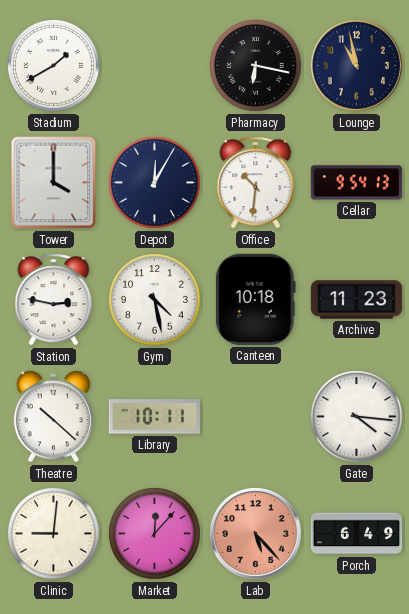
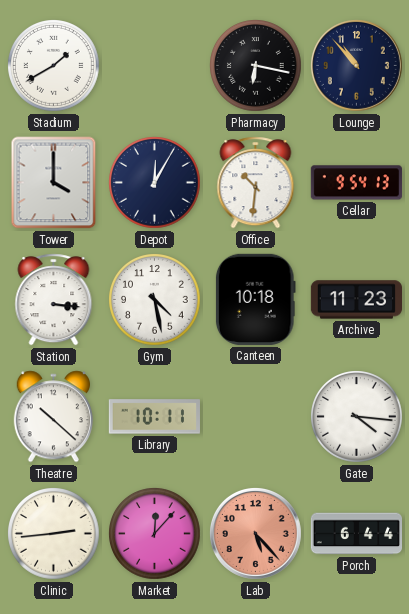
Lounge: 10:58 -> 10:53 (356, 65)
Station: 2:47 -> 3:16 (54, 300)
Clinic: 9:01 -> 2:44 (54, 534)
Porch: 6:49 -> 6:44 (356, 534)
